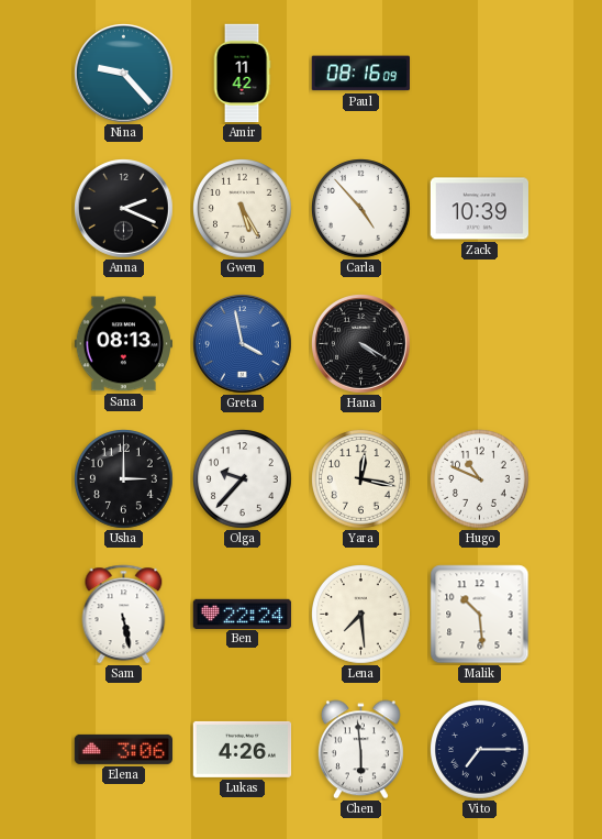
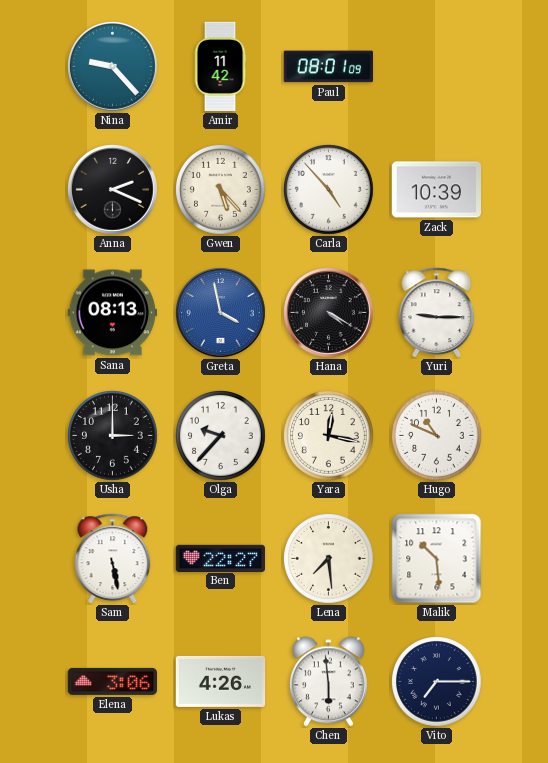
Paul: 08:16 -> 08:01 (328, 67)
Gwen: 5:25 -> 5:23 (221, 190)
Yuri: none -> 9:15 (437, 313)
Ben: 22:24 -> 22:27 (221, 558)
